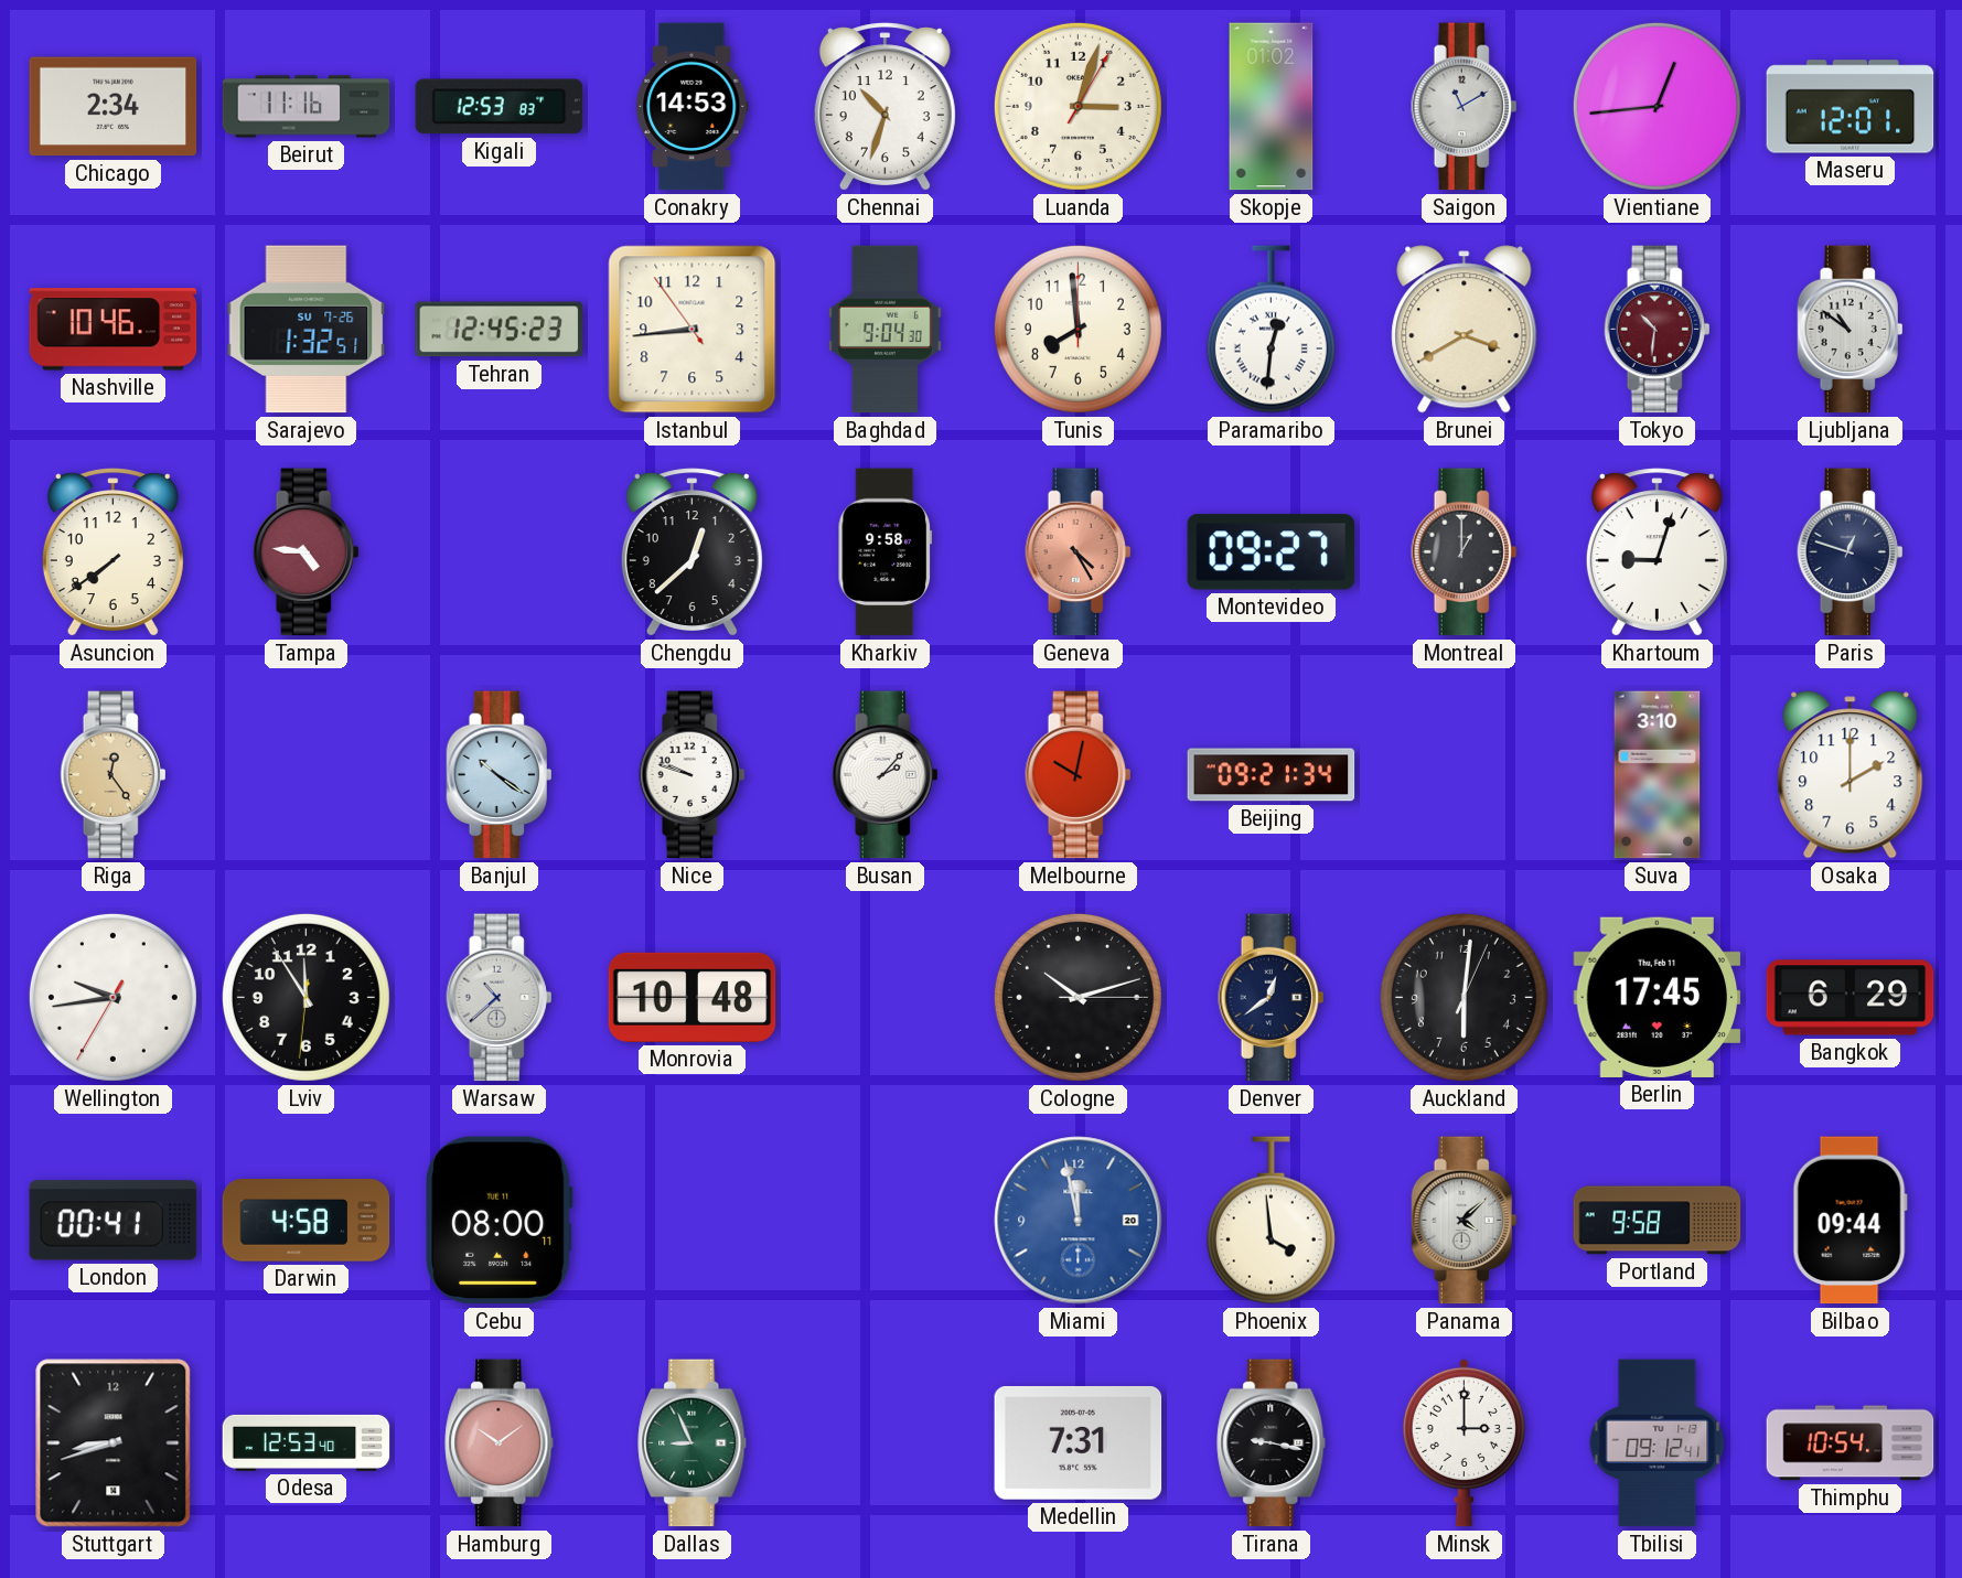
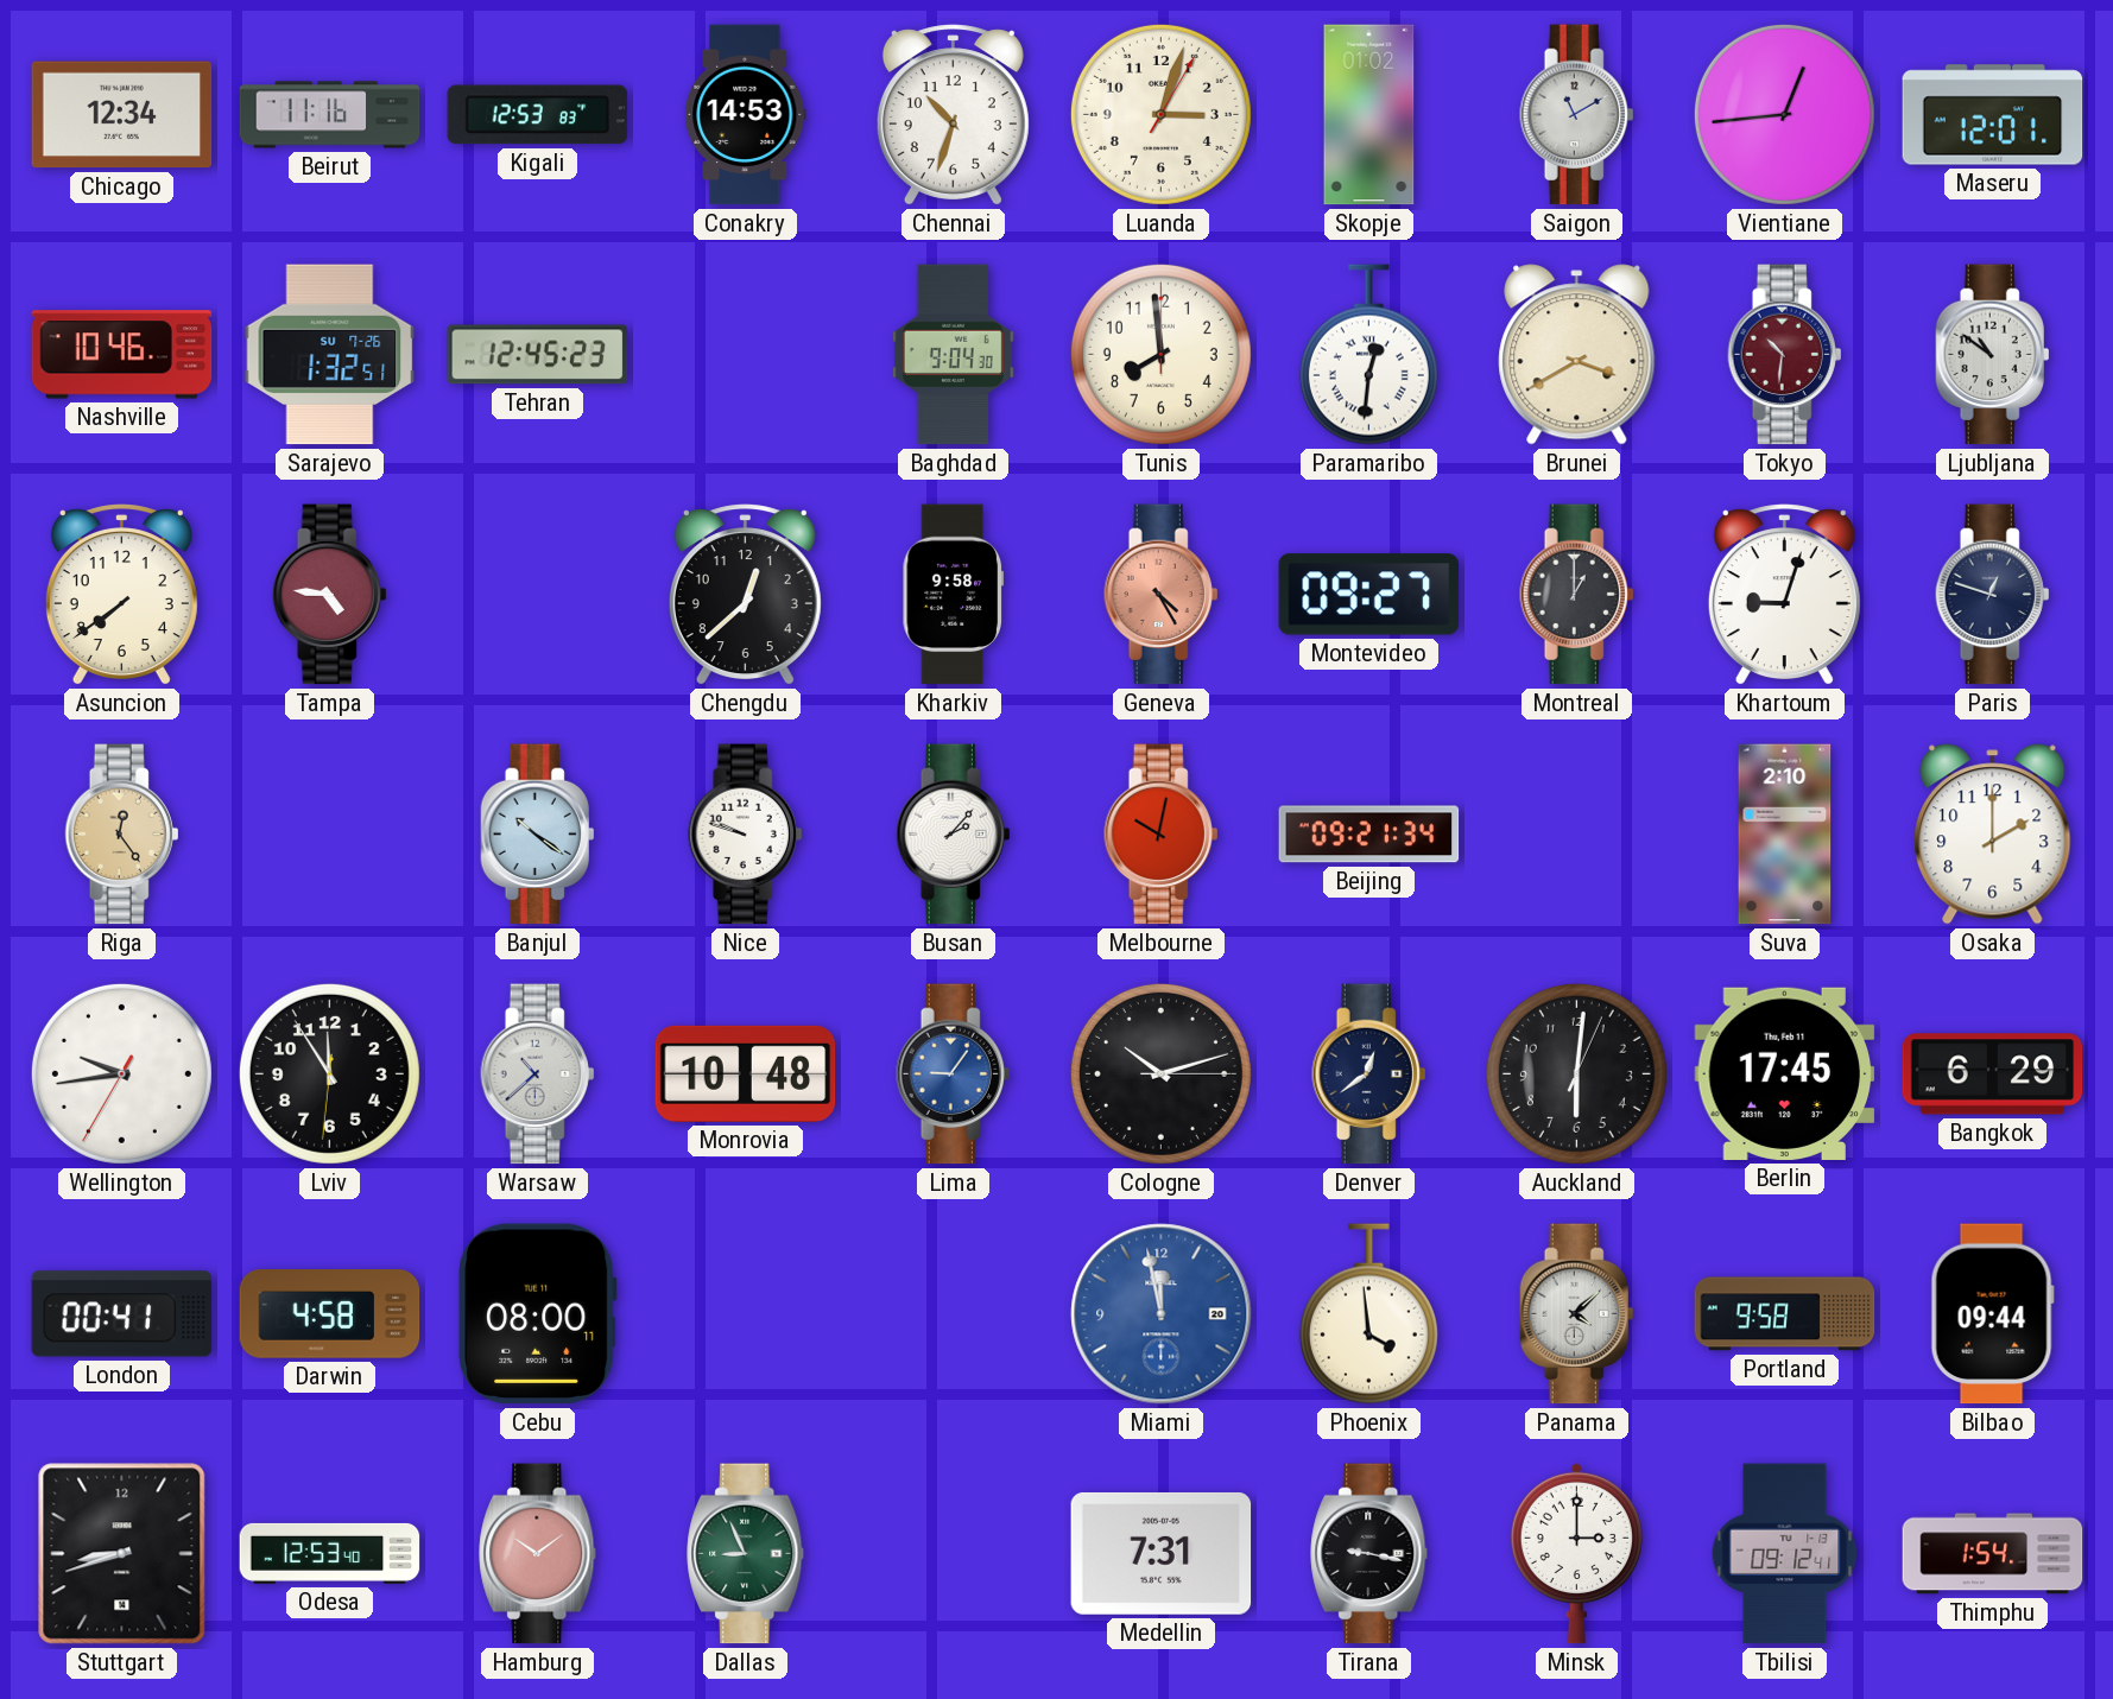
Chicago: 2:34 -> 12:34 (122, 115)
Istanbul: 8:43 -> none (693, 330)
Suva: 3:10 -> 2:10 (1785, 835)
Lima: none -> 9:06 (954, 1074)
Thimphu: 10:54 -> 1:54 (1993, 1554)
